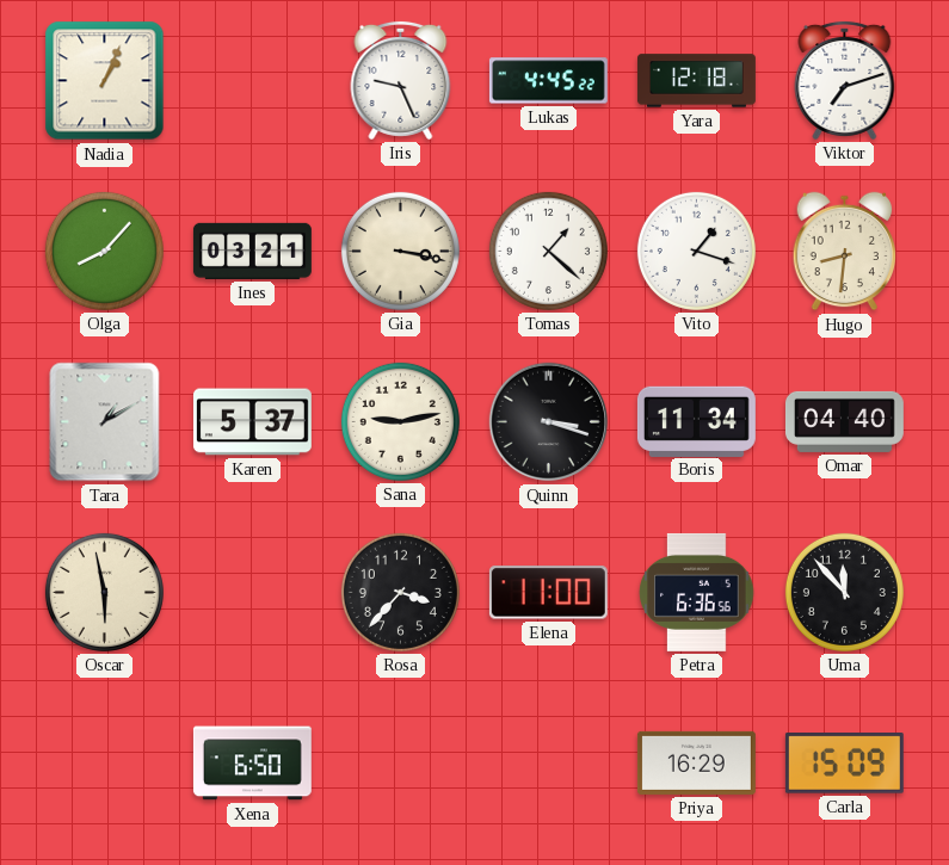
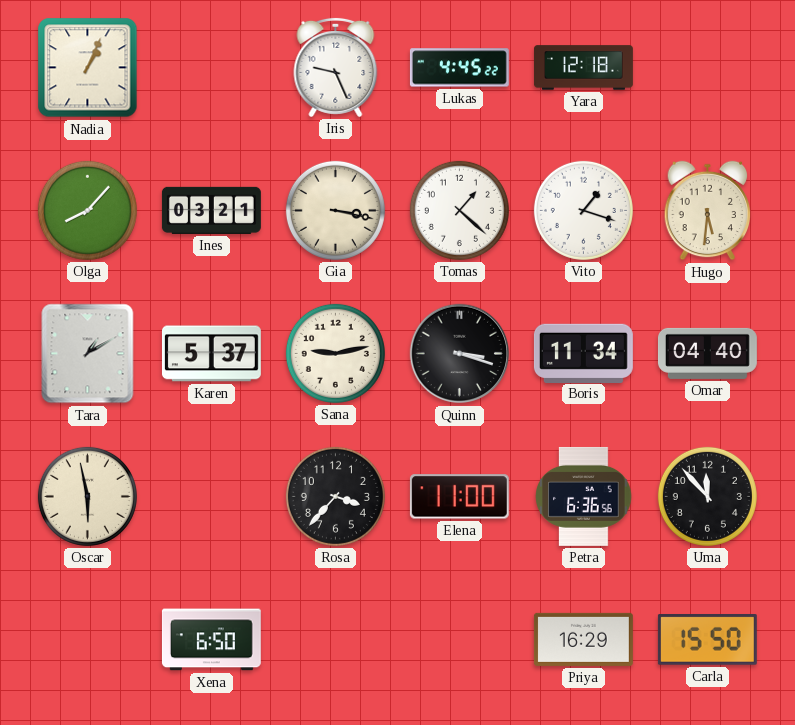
Viktor: 7:12 -> none (845, 80)
Hugo: 8:31 -> 5:31 (708, 211)
Carla: 15:09 -> 15:50 (707, 640)
